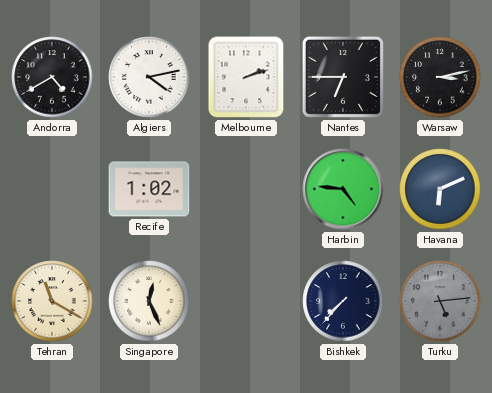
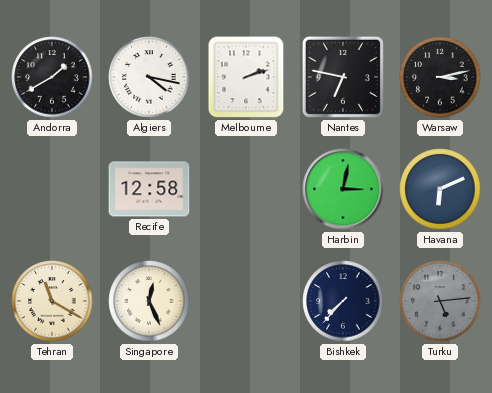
Andorra: 4:40 -> 1:40 (52, 77)
Algiers: 4:13 -> 4:17 (149, 77)
Nantes: 6:45 -> 6:47 (343, 77)
Recife: 1:02 -> 12:58 (149, 189)
Harbin: 4:46 -> 3:02 (343, 189)
